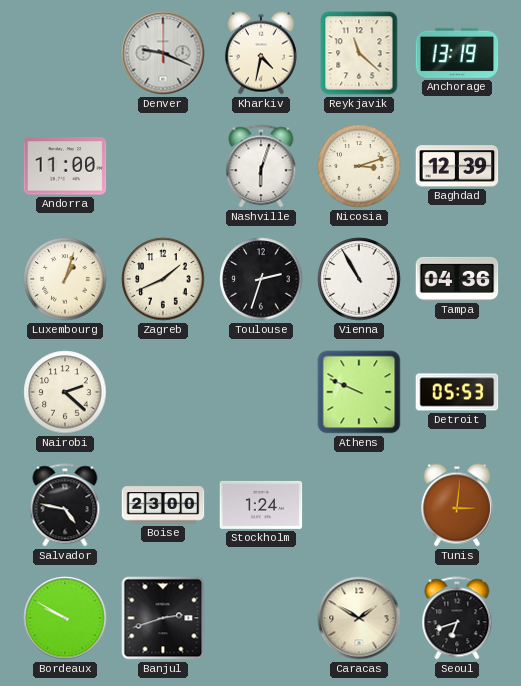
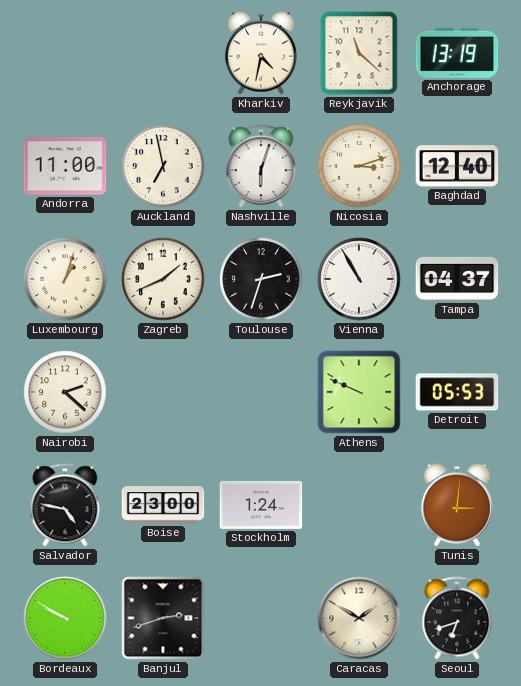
Denver: 9:19 -> none (163, 53)
Auckland: none -> 6:58 (163, 166)
Baghdad: 12:39 -> 12:40 (457, 166)
Tampa: 04:36 -> 04:37 (457, 279)
